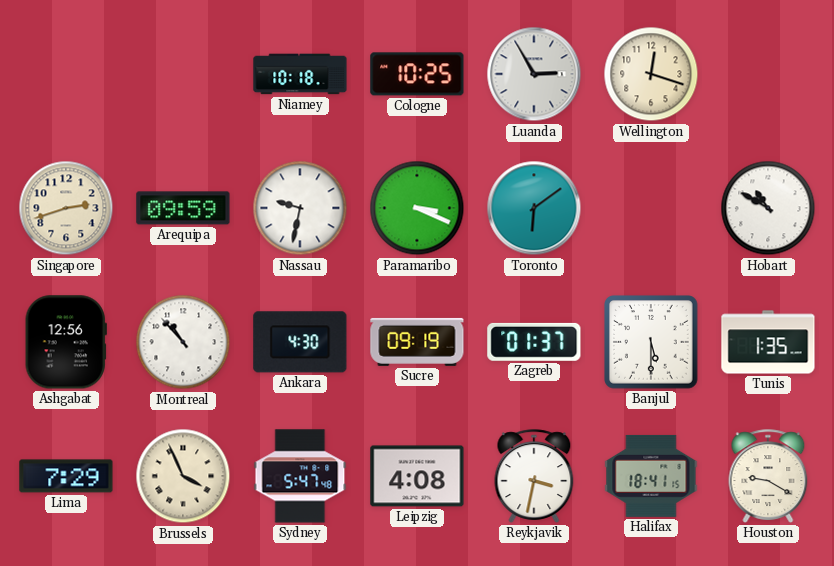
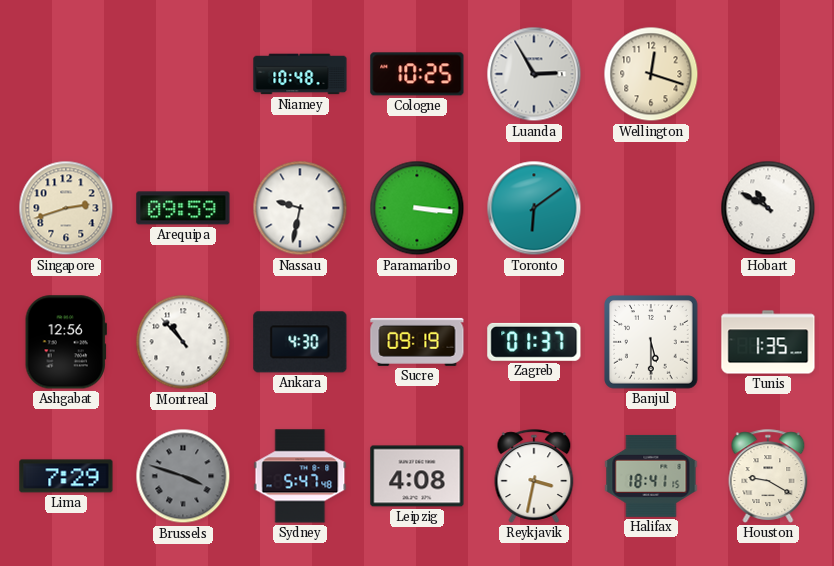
Niamey: 10:18 -> 10:48 (300, 74)
Paramaribo: 3:19 -> 3:16 (417, 208)
Brussels: 3:56 -> 3:48 (183, 476)
Brussels dial: cream -> grey (183, 476)
